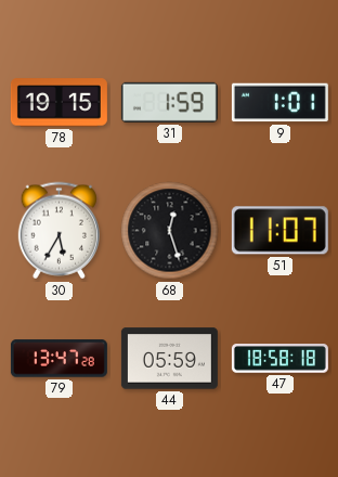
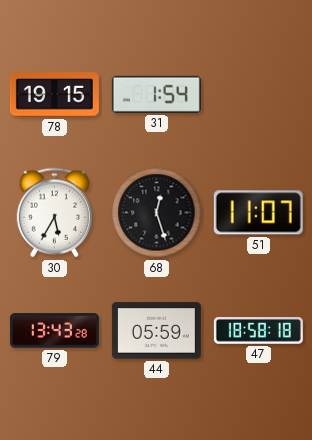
31: 1:59 -> 1:54 (156, 94)
9: 1:01 -> none (279, 103)
79: 13:47 -> 13:43 (54, 331)
